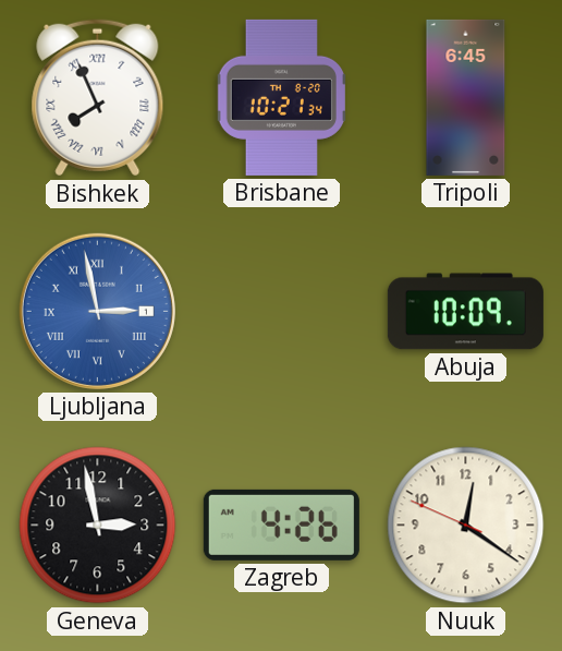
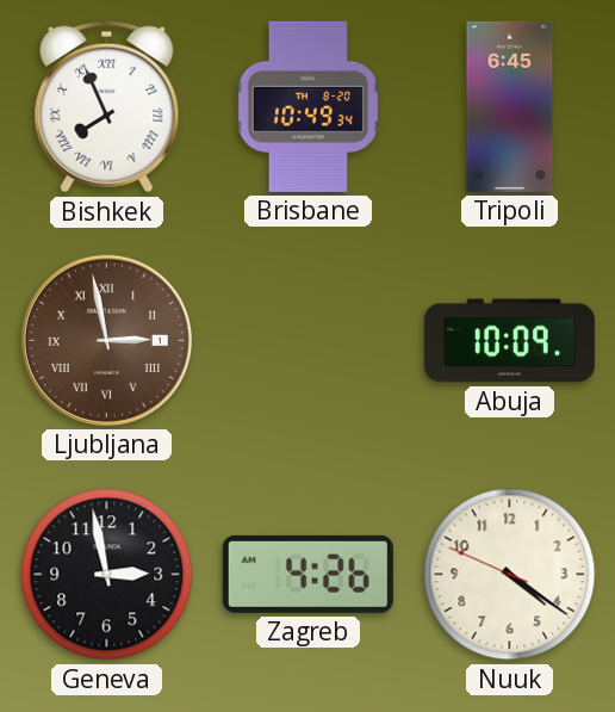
Brisbane: 10:21 -> 10:49 (307, 106)
Ljubljana dial: blue -> brown (106, 340)
Nuuk: 12:20 -> 4:20 (510, 575)
